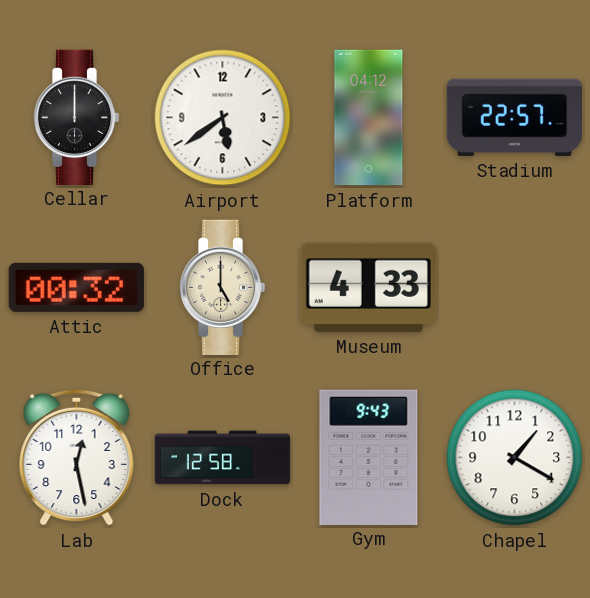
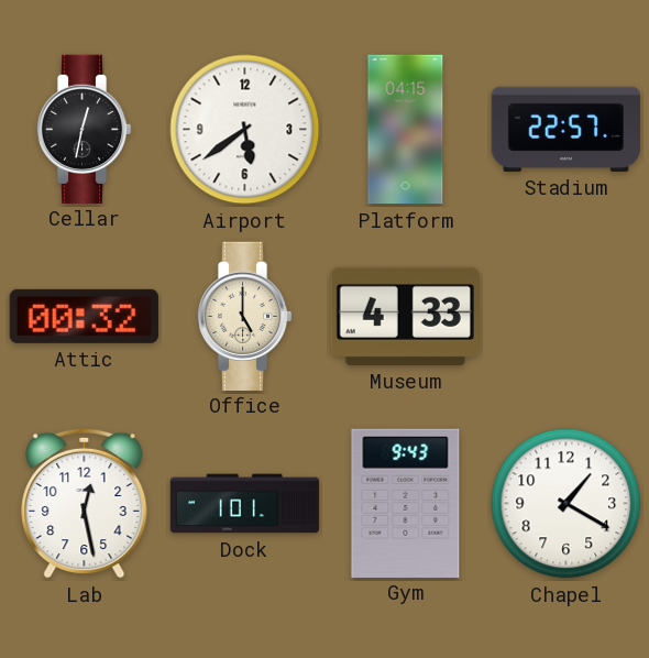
Cellar: 12:00 -> 12:32 (84, 129)
Platform: 04:12 -> 04:15 (406, 130)
Dock: 12:58 -> 1:01 (245, 504)
